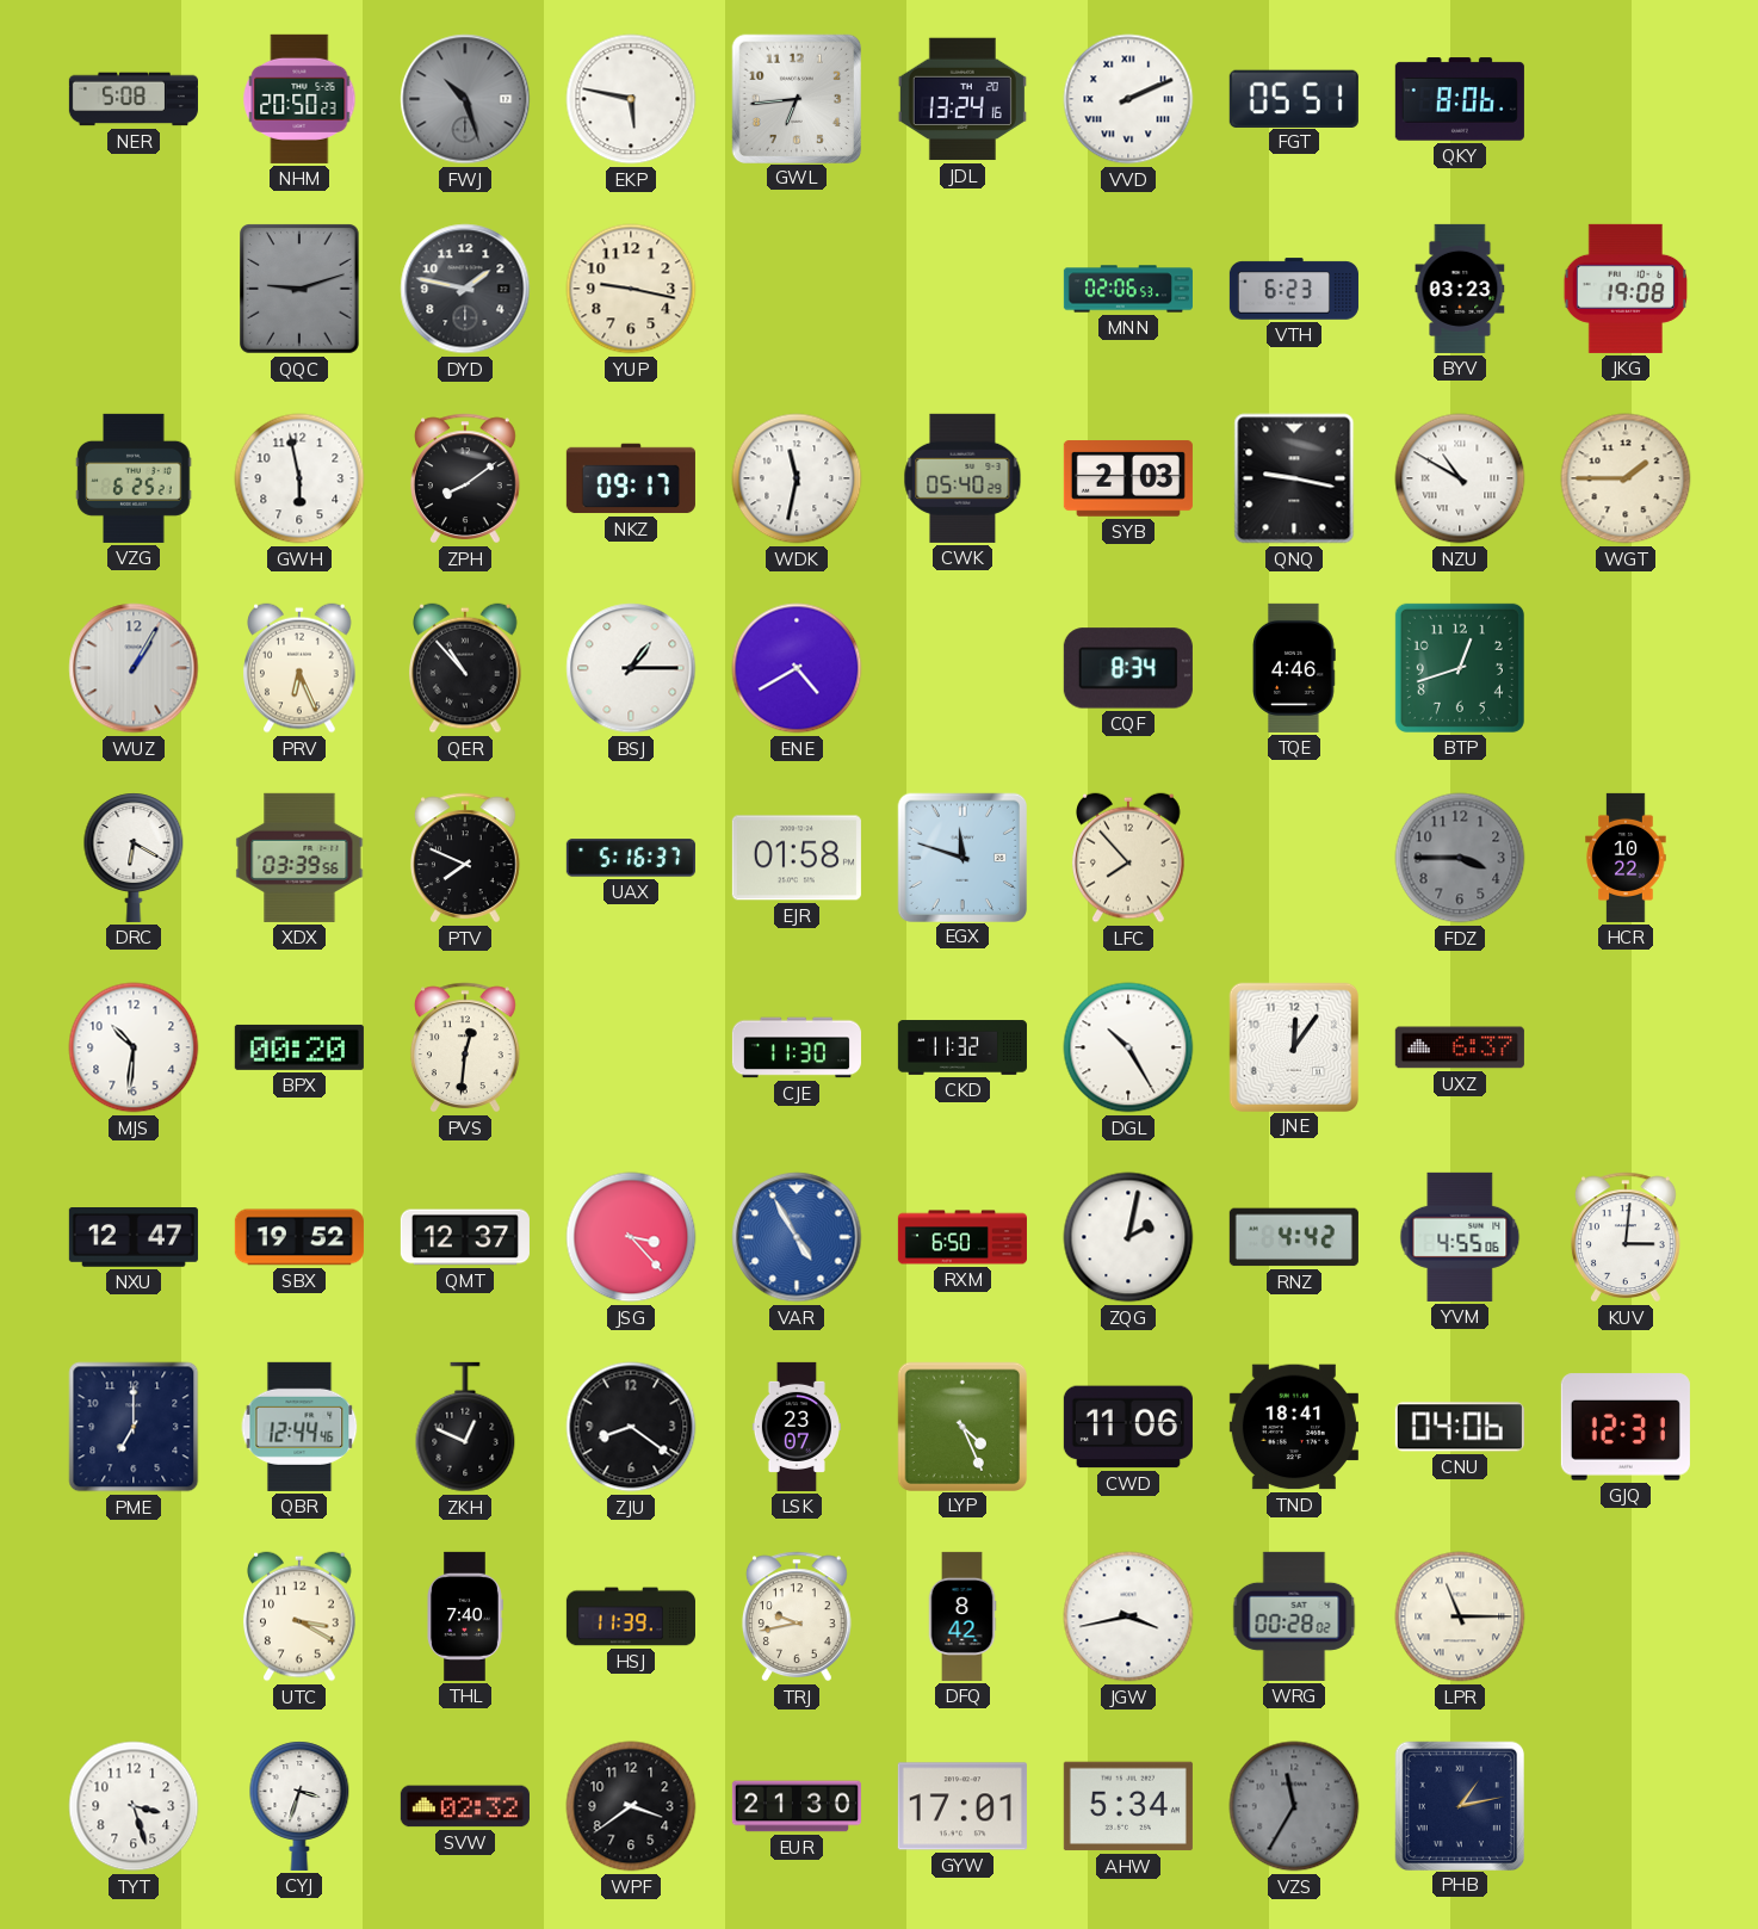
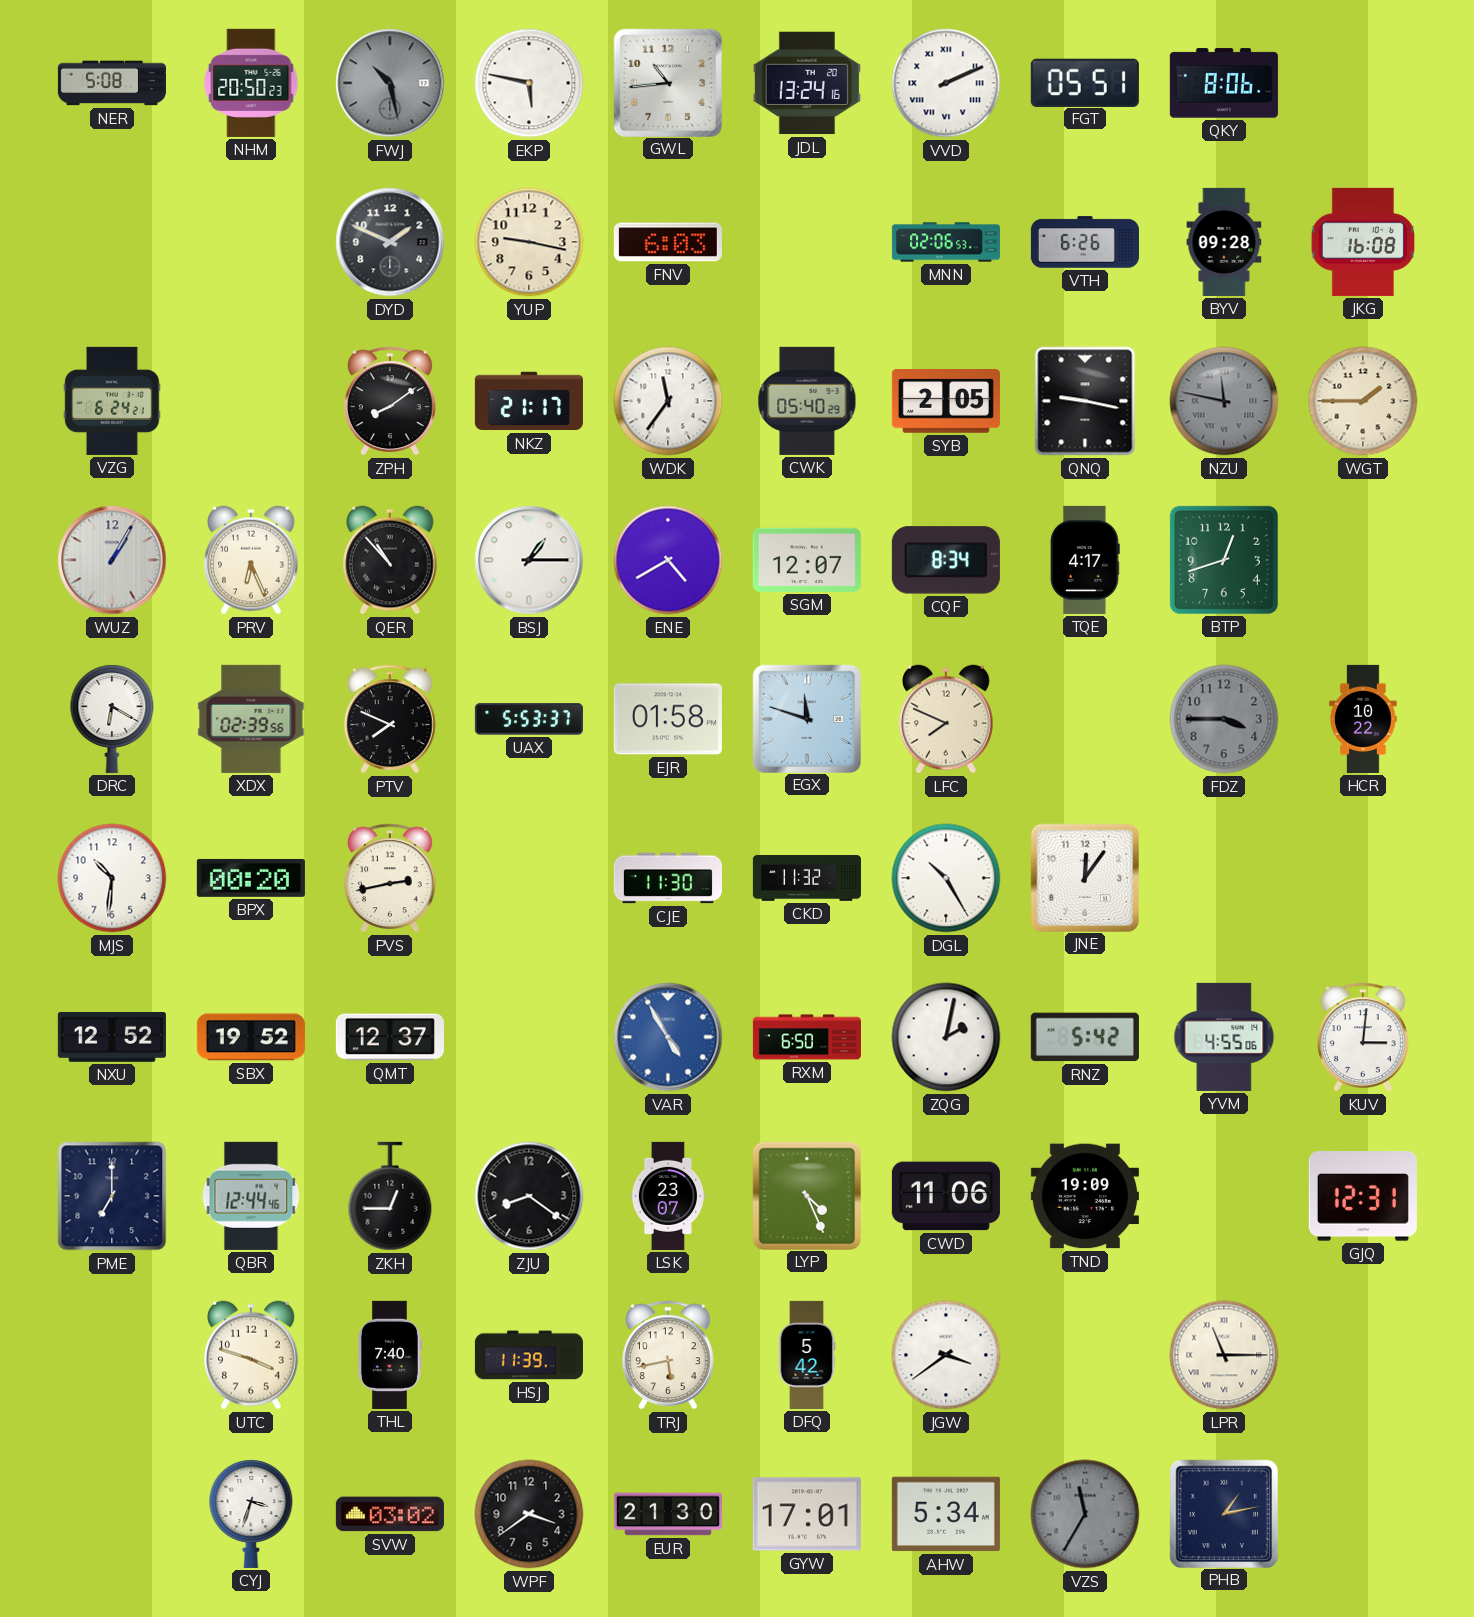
FWJ: 10:27 -> 10:28 (390, 83)
GWL: 6:44 -> 10:44 (667, 82)
QQC: 9:12 -> none (301, 290)
DYD: 1:47 -> 1:49 (390, 242)
FNV: none -> 6:03 (668, 242)
VTH: 6:23 -> 6:26 (1085, 242)
BYV: 03:23 -> 09:28 (1224, 242)
JKG: 19:08 -> 16:08 (1363, 242)
VZG: 6:25 -> 6:24 (112, 401)
GWH: 5:58 -> none (299, 478)
NKZ: 09:17 -> 21:17 (529, 401)
WDK: 11:32 -> 11:36 (668, 401)
SYB: 2:03 -> 2:05 (946, 401)
NZU: 10:50 -> 11:47 (1224, 401)
NZU dial: white -> grey (1224, 401)
SGM: none -> 12:07 (807, 560)
TQE: 4:46 -> 4:17 (1085, 560)
XDX: 03:39 -> 02:39 (251, 719)
UAX: 5:16 -> 5:53 (529, 719)
LFC: 7:53 -> 7:49 (947, 719)
PVS: 12:31 -> 2:43 (390, 878)
UXZ: 6:37 -> none (1460, 1047)
NXU: 12:47 -> 12:52 (112, 1038)
JSG: 3:23 -> none (631, 1237)
RNZ: 4:42 -> 5:42 (1085, 1037)
ZKH: 12:49 -> 12:45 (390, 1196)
TND: 18:41 -> 19:09 (1085, 1196)
CNU: 04:06 -> none (1460, 1427)
UTC: 3:20 -> 3:48 (252, 1355)
TRJ: 9:43 -> 5:43 (668, 1355)
DFQ: 8:42 -> 5:42 (807, 1355)
JGW: 3:43 -> 3:39 (946, 1355)
WRG: 00:28 -> none (1294, 1616)
TYT: 3:27 -> none (134, 1806)
SVW: 02:32 -> 03:02 (390, 1514)
